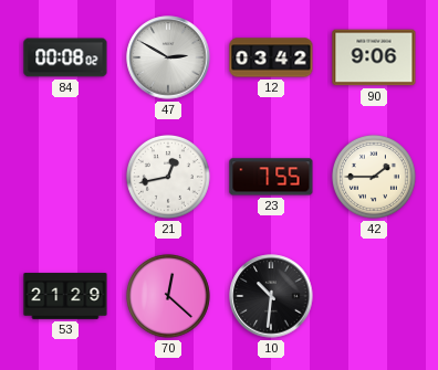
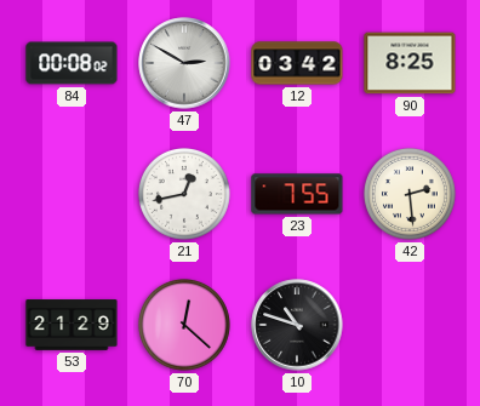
90: 9:06 -> 8:25 (410, 63)
42: 1:45 -> 2:29 (410, 194)
10: 10:31 -> 10:48 (297, 325)
